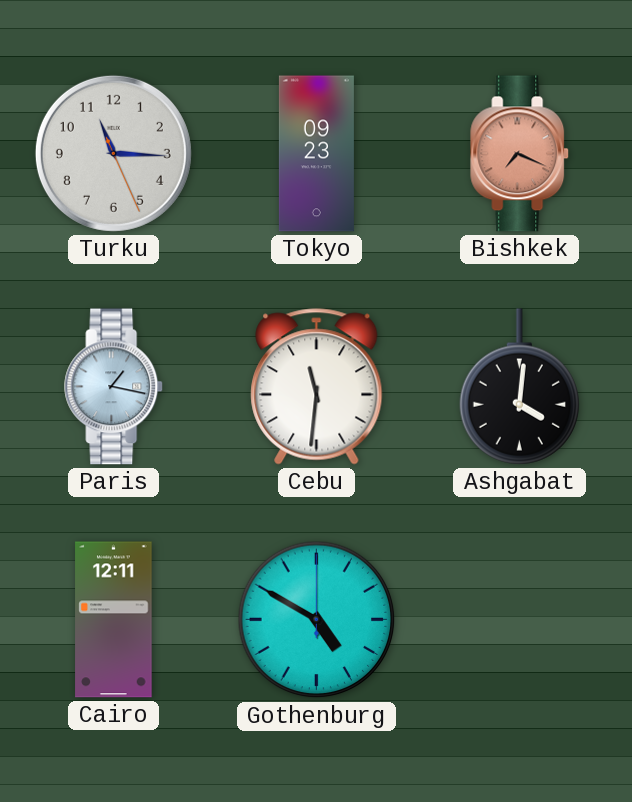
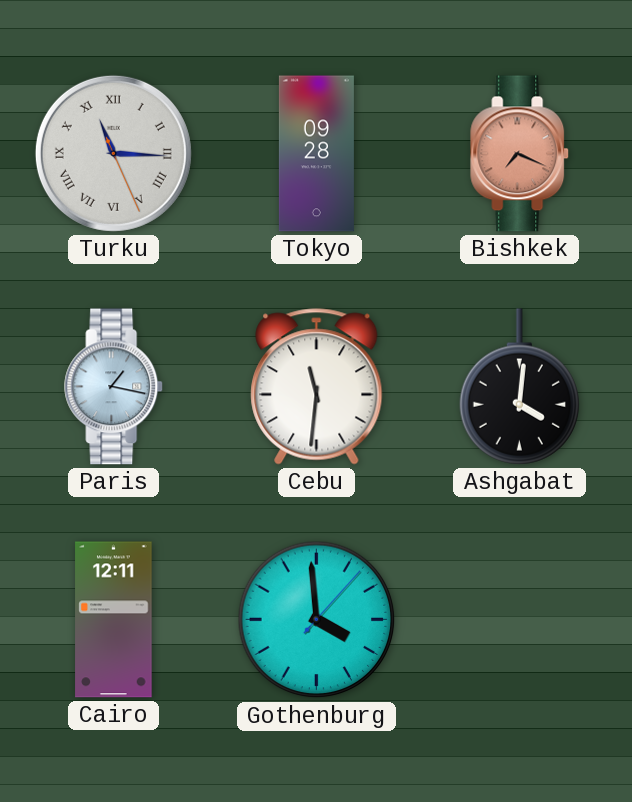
Turku numerals: Arabic -> Roman (113, 153)
Tokyo: 09:23 -> 09:28 (316, 154)
Gothenburg: 4:50 -> 3:59 (317, 620)
